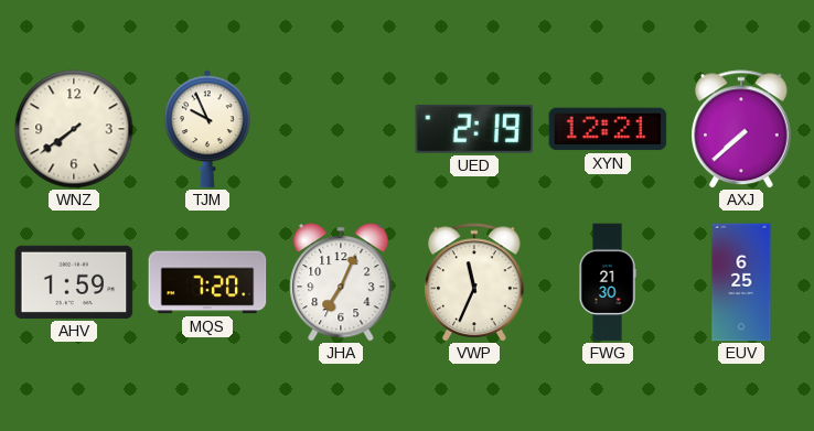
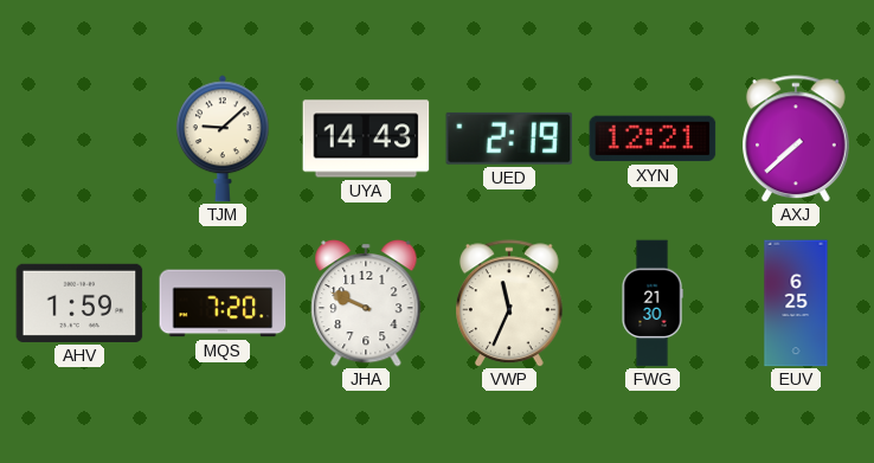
WNZ: 7:39 -> none (74, 129)
TJM: 9:56 -> 9:08 (224, 139)
UYA: none -> 14:43 (366, 139)
JHA: 7:04 -> 9:49 (366, 303)
